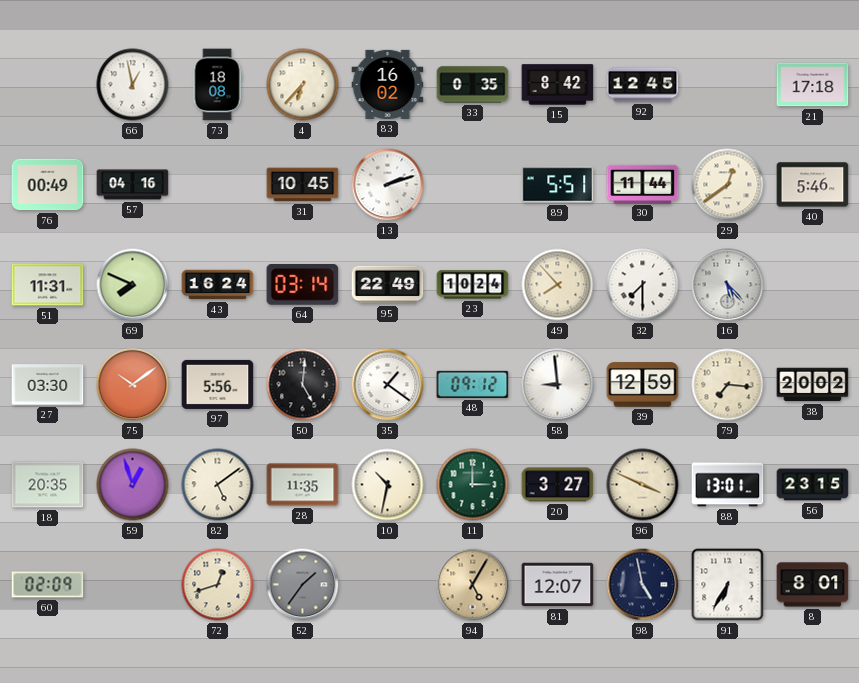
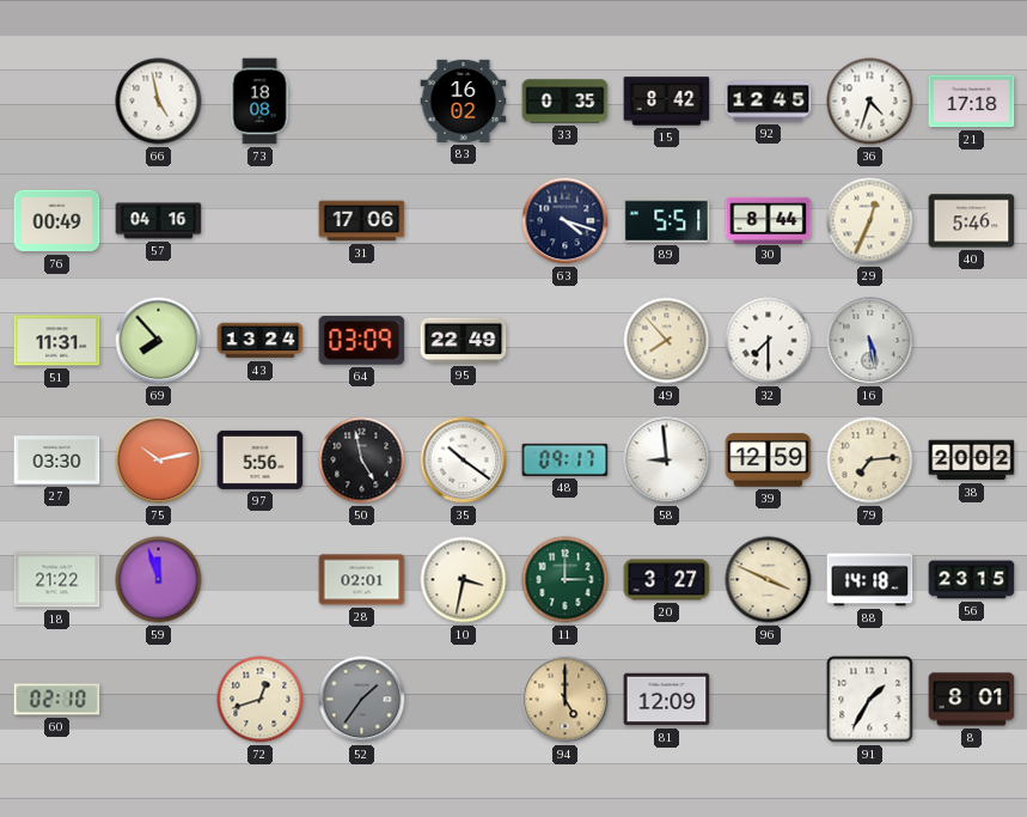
66: 12:58 -> 4:58 (159, 102)
4: 6:37 -> none (303, 85)
36: none -> 4:33 (870, 102)
31: 10:45 -> 17:06 (362, 221)
13: 2:12 -> none (388, 185)
63: none -> 4:18 (566, 221)
30: 11:44 -> 8:44 (769, 220)
29: 12:39 -> 12:34 (870, 221)
69: 7:49 -> 7:53 (159, 341)
43: 16:24 -> 13:24 (261, 341)
64: 03:14 -> 03:09 (362, 341)
23: 10:24 -> none (473, 285)
16: 5:23 -> 5:28 (870, 341)
75: 10:09 -> 10:13 (159, 461)
50: 5:01 -> 4:58 (362, 461)
35: 1:21 -> 10:21 (464, 461)
48: 09:12 -> 09:17 (566, 459)
79: 7:16 -> 7:14 (870, 461)
18: 20:35 -> 21:22 (57, 580)
59: 12:57 -> 11:57 (159, 580)
82: 5:09 -> none (218, 485)
28: 11:35 -> 02:01 (362, 580)
10: 10:32 -> 3:32 (464, 580)
88: 13:01 -> 14:18 (870, 580)
60: 02:09 -> 02:10 (57, 700)
94: 5:05 -> 5:00 (566, 700)
81: 12:07 -> 12:09 (667, 700)
98: 4:58 -> none (643, 585)
91: 6:35 -> 1:35 (870, 700)
